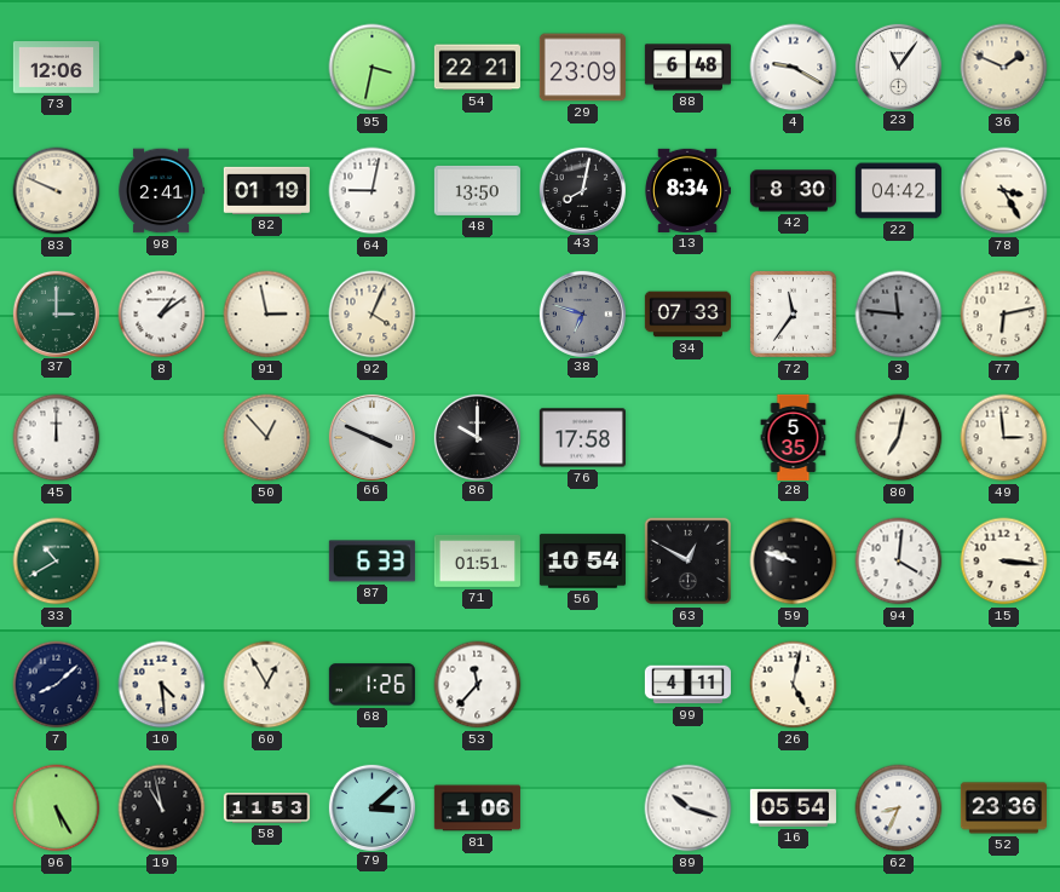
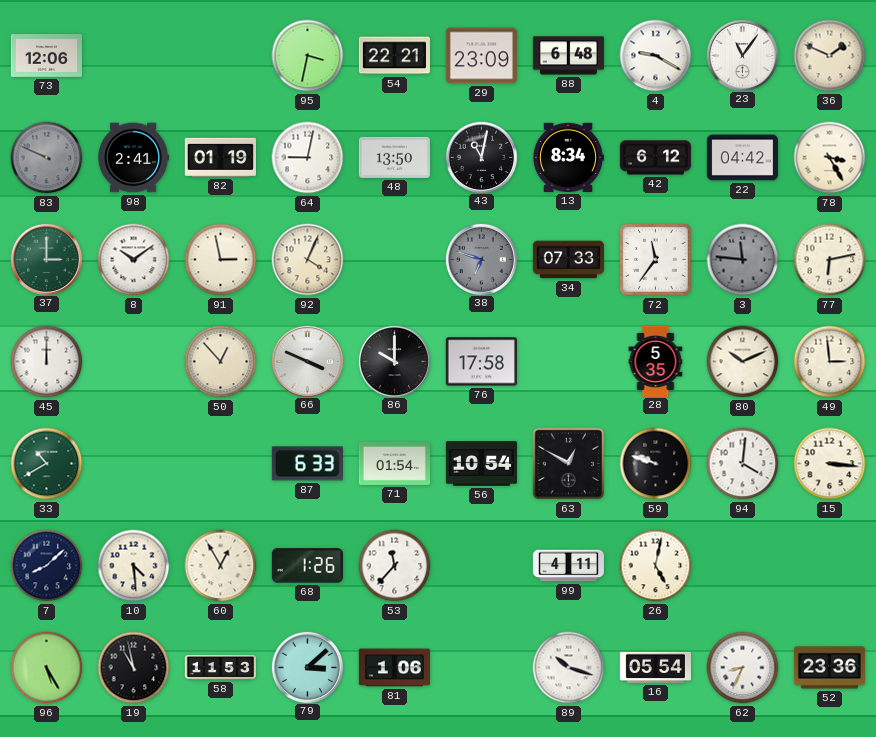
83 dial: cream -> grey (47, 158)
43: 8:02 -> 11:02 (481, 157)
42: 8:30 -> 6:12 (655, 158)
8: 1:09 -> 10:09 (134, 260)
80: 7:02 -> 10:11 (743, 362)
71: 01:51 -> 01:54 (394, 463)
